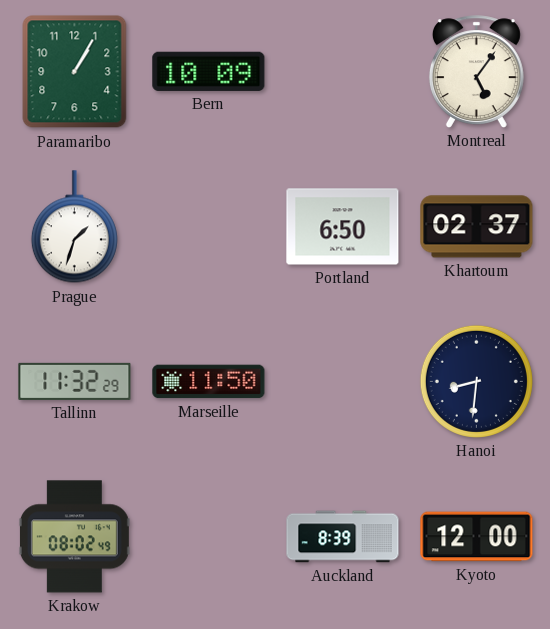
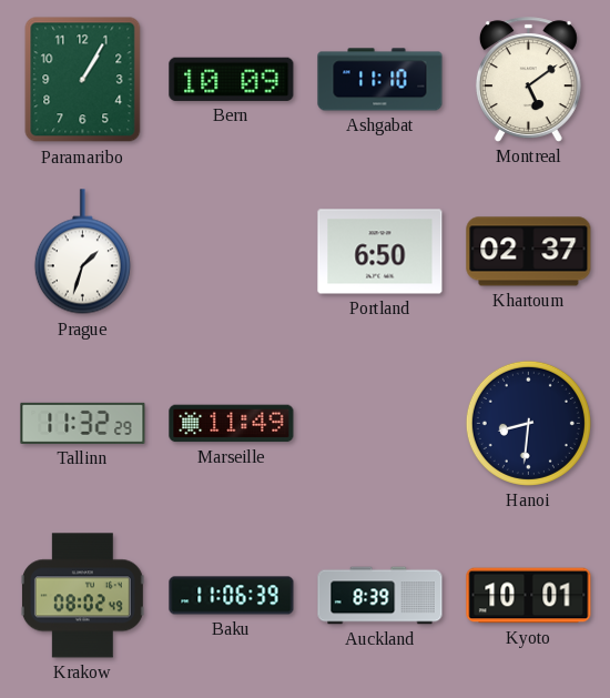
Ashgabat: none -> 11:10 (380, 80)
Montreal: 5:06 -> 5:09 (528, 80)
Marseille: 11:50 -> 11:49 (232, 424)
Baku: none -> 11:06 (232, 596)
Kyoto: 12:00 -> 10:01 (529, 596)
